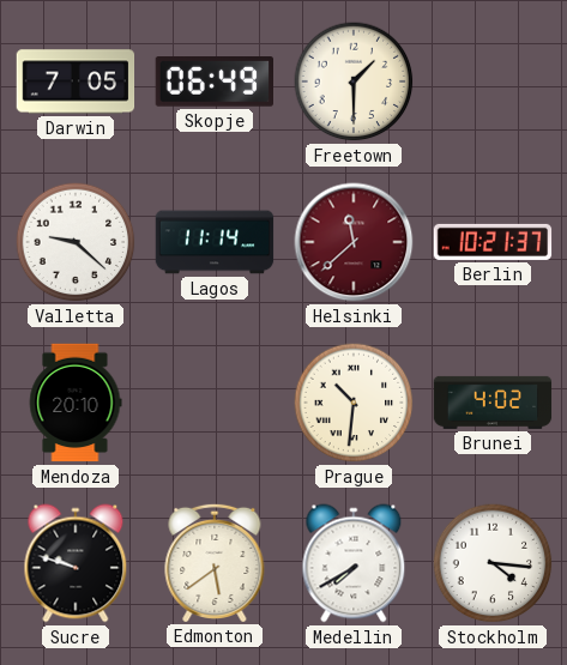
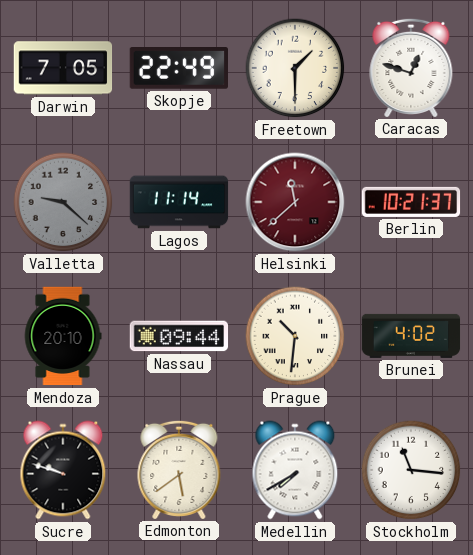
Skopje: 06:49 -> 22:49 (178, 69)
Caracas: none -> 12:48 (411, 67)
Valletta dial: white -> grey (63, 202)
Nassau: none -> 09:44 (179, 336)
Stockholm: 4:16 -> 11:16 (411, 470)
